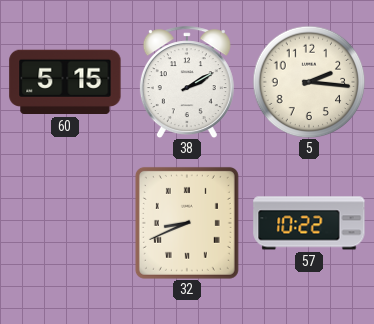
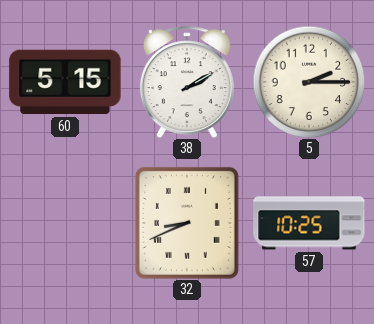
5: 2:16 -> 2:15 (309, 82)
57: 10:22 -> 10:25 (309, 223)
